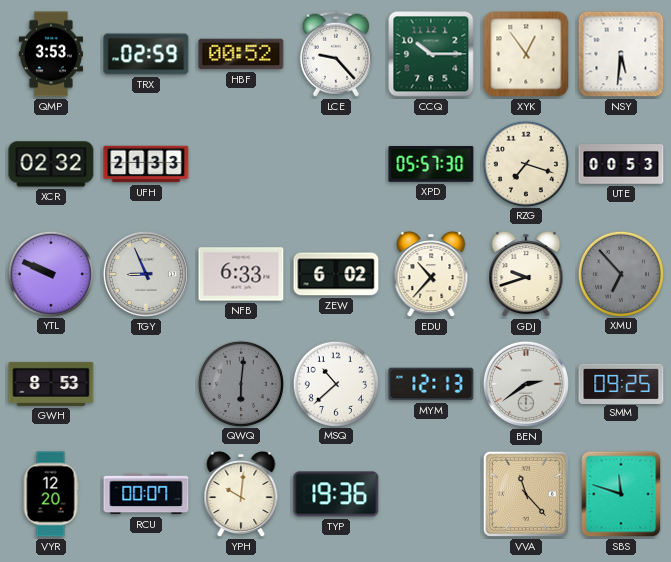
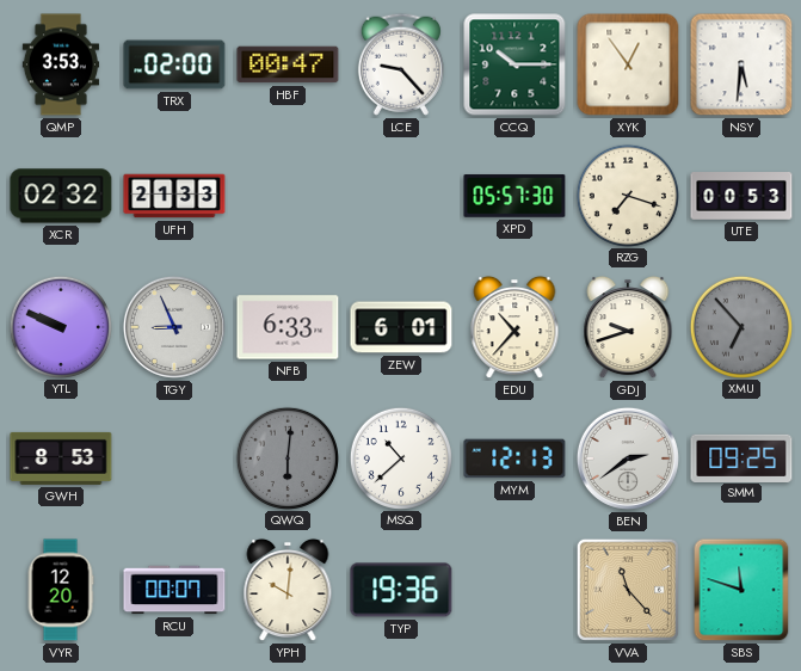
TRX: 02:59 -> 02:00 (174, 64)
HBF: 00:52 -> 00:47 (288, 64)
ZEW: 6:02 -> 6:01 (401, 327)
